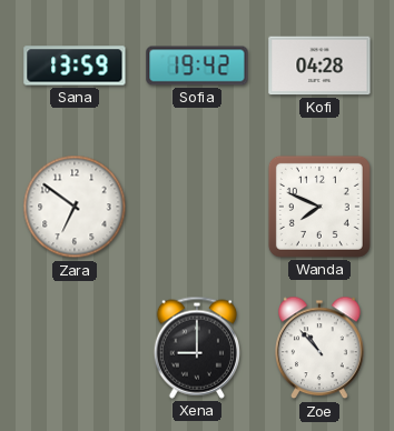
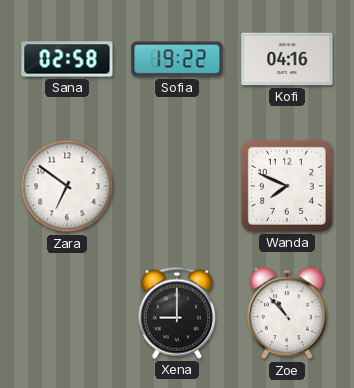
Sana: 13:59 -> 02:58 (67, 59)
Sofia: 19:42 -> 19:22 (177, 59)
Kofi: 04:28 -> 04:16 (287, 59)
